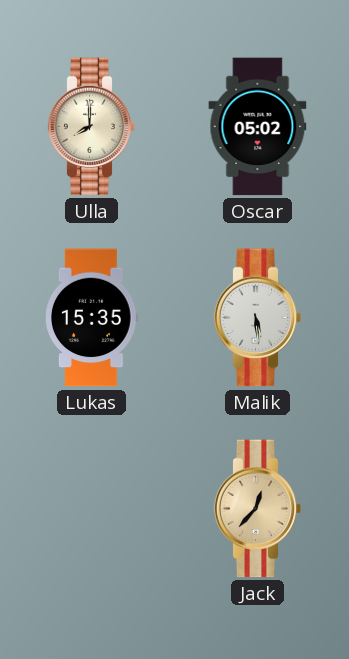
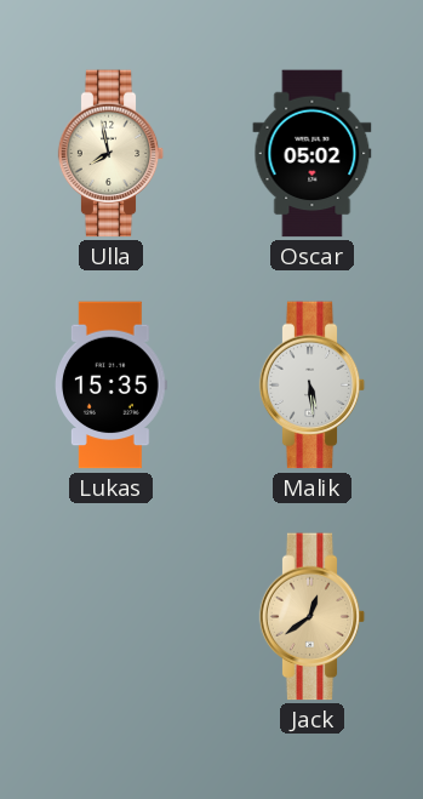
Ulla: 8:00 -> 7:58 (112, 154)
Jack: 12:37 -> 12:39 (313, 617)
